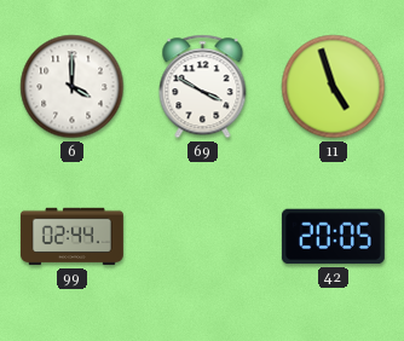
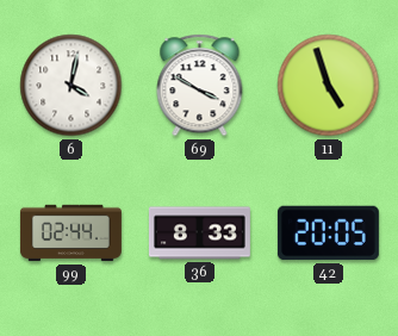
6: 4:00 -> 4:02 (71, 86)
36: none -> 8:33 (199, 234)
